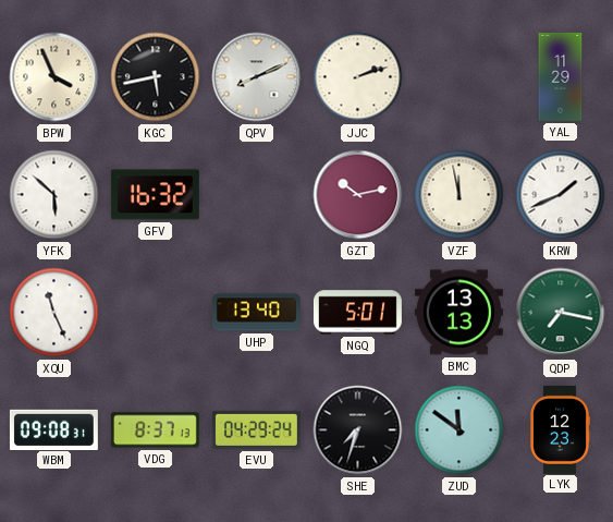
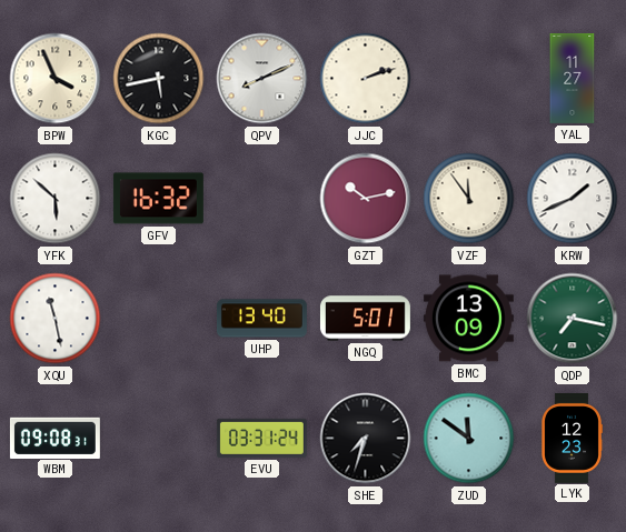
YAL: 11:29 -> 11:27 (573, 78)
VZF: 11:58 -> 11:54 (469, 199)
XQU: 11:26 -> 11:28 (56, 319)
BMC: 13:13 -> 13:09 (468, 319)
VDG: 8:37 -> none (155, 430)
EVU: 04:29 -> 03:31 (261, 438)
